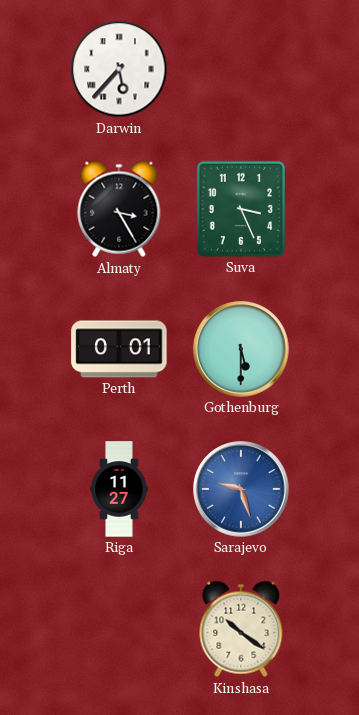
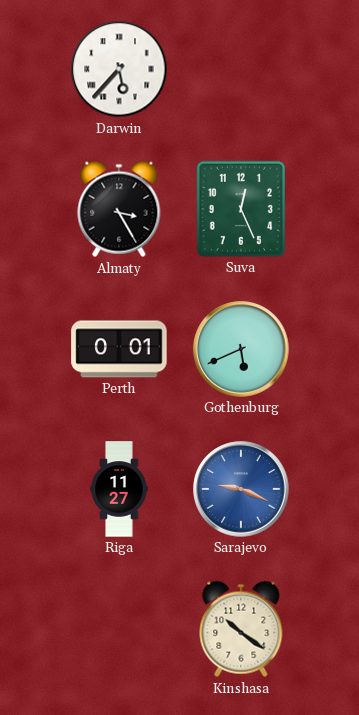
Suva: 3:26 -> 12:26 (241, 209)
Gothenburg: 5:30 -> 5:41 (241, 349)
Sarajevo: 9:27 -> 9:19 (241, 489)
